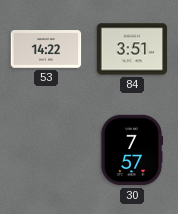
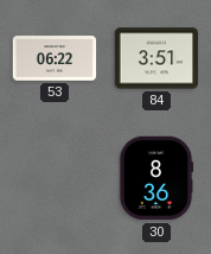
53: 14:22 -> 06:22 (55, 58)
30: 7:57 -> 8:36 (156, 178)
